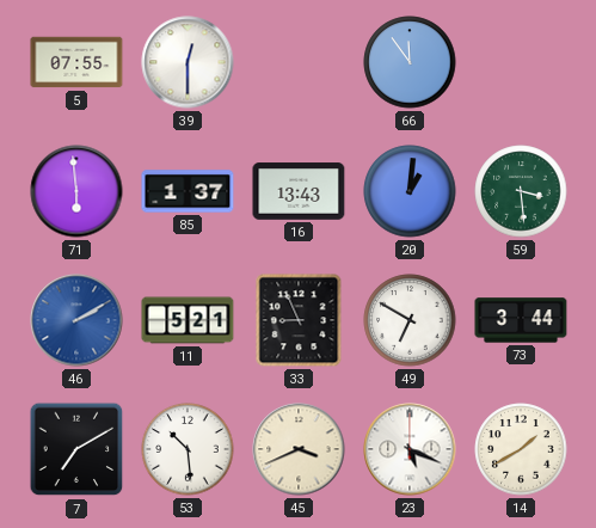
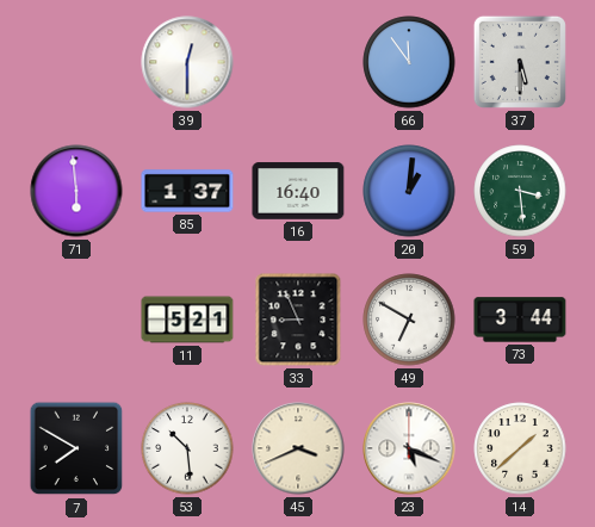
5: 07:55 -> none (76, 62)
37: none -> 5:30 (520, 62)
16: 13:43 -> 16:40 (298, 191)
46: 2:10 -> none (76, 320)
7: 7:10 -> 7:50 (76, 448)
14: 1:40 -> 1:38 (520, 448)
